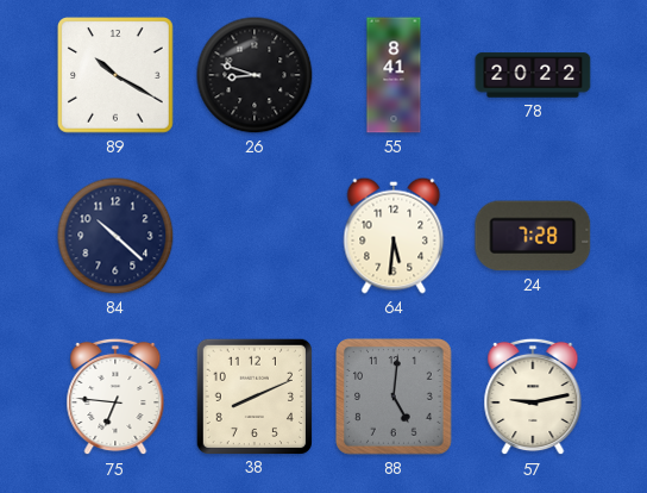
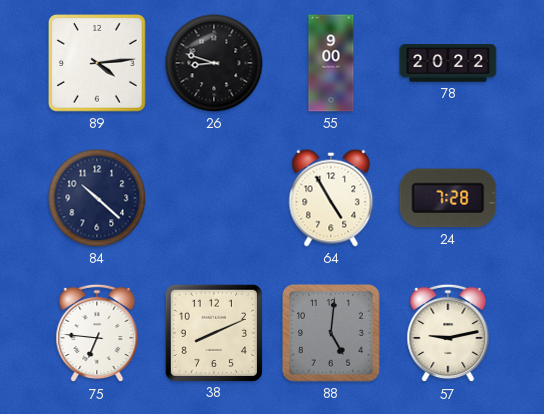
89: 10:20 -> 4:14 (98, 64)
55: 8:41 -> 9:00 (331, 63)
64: 5:31 -> 4:55 (331, 198)
